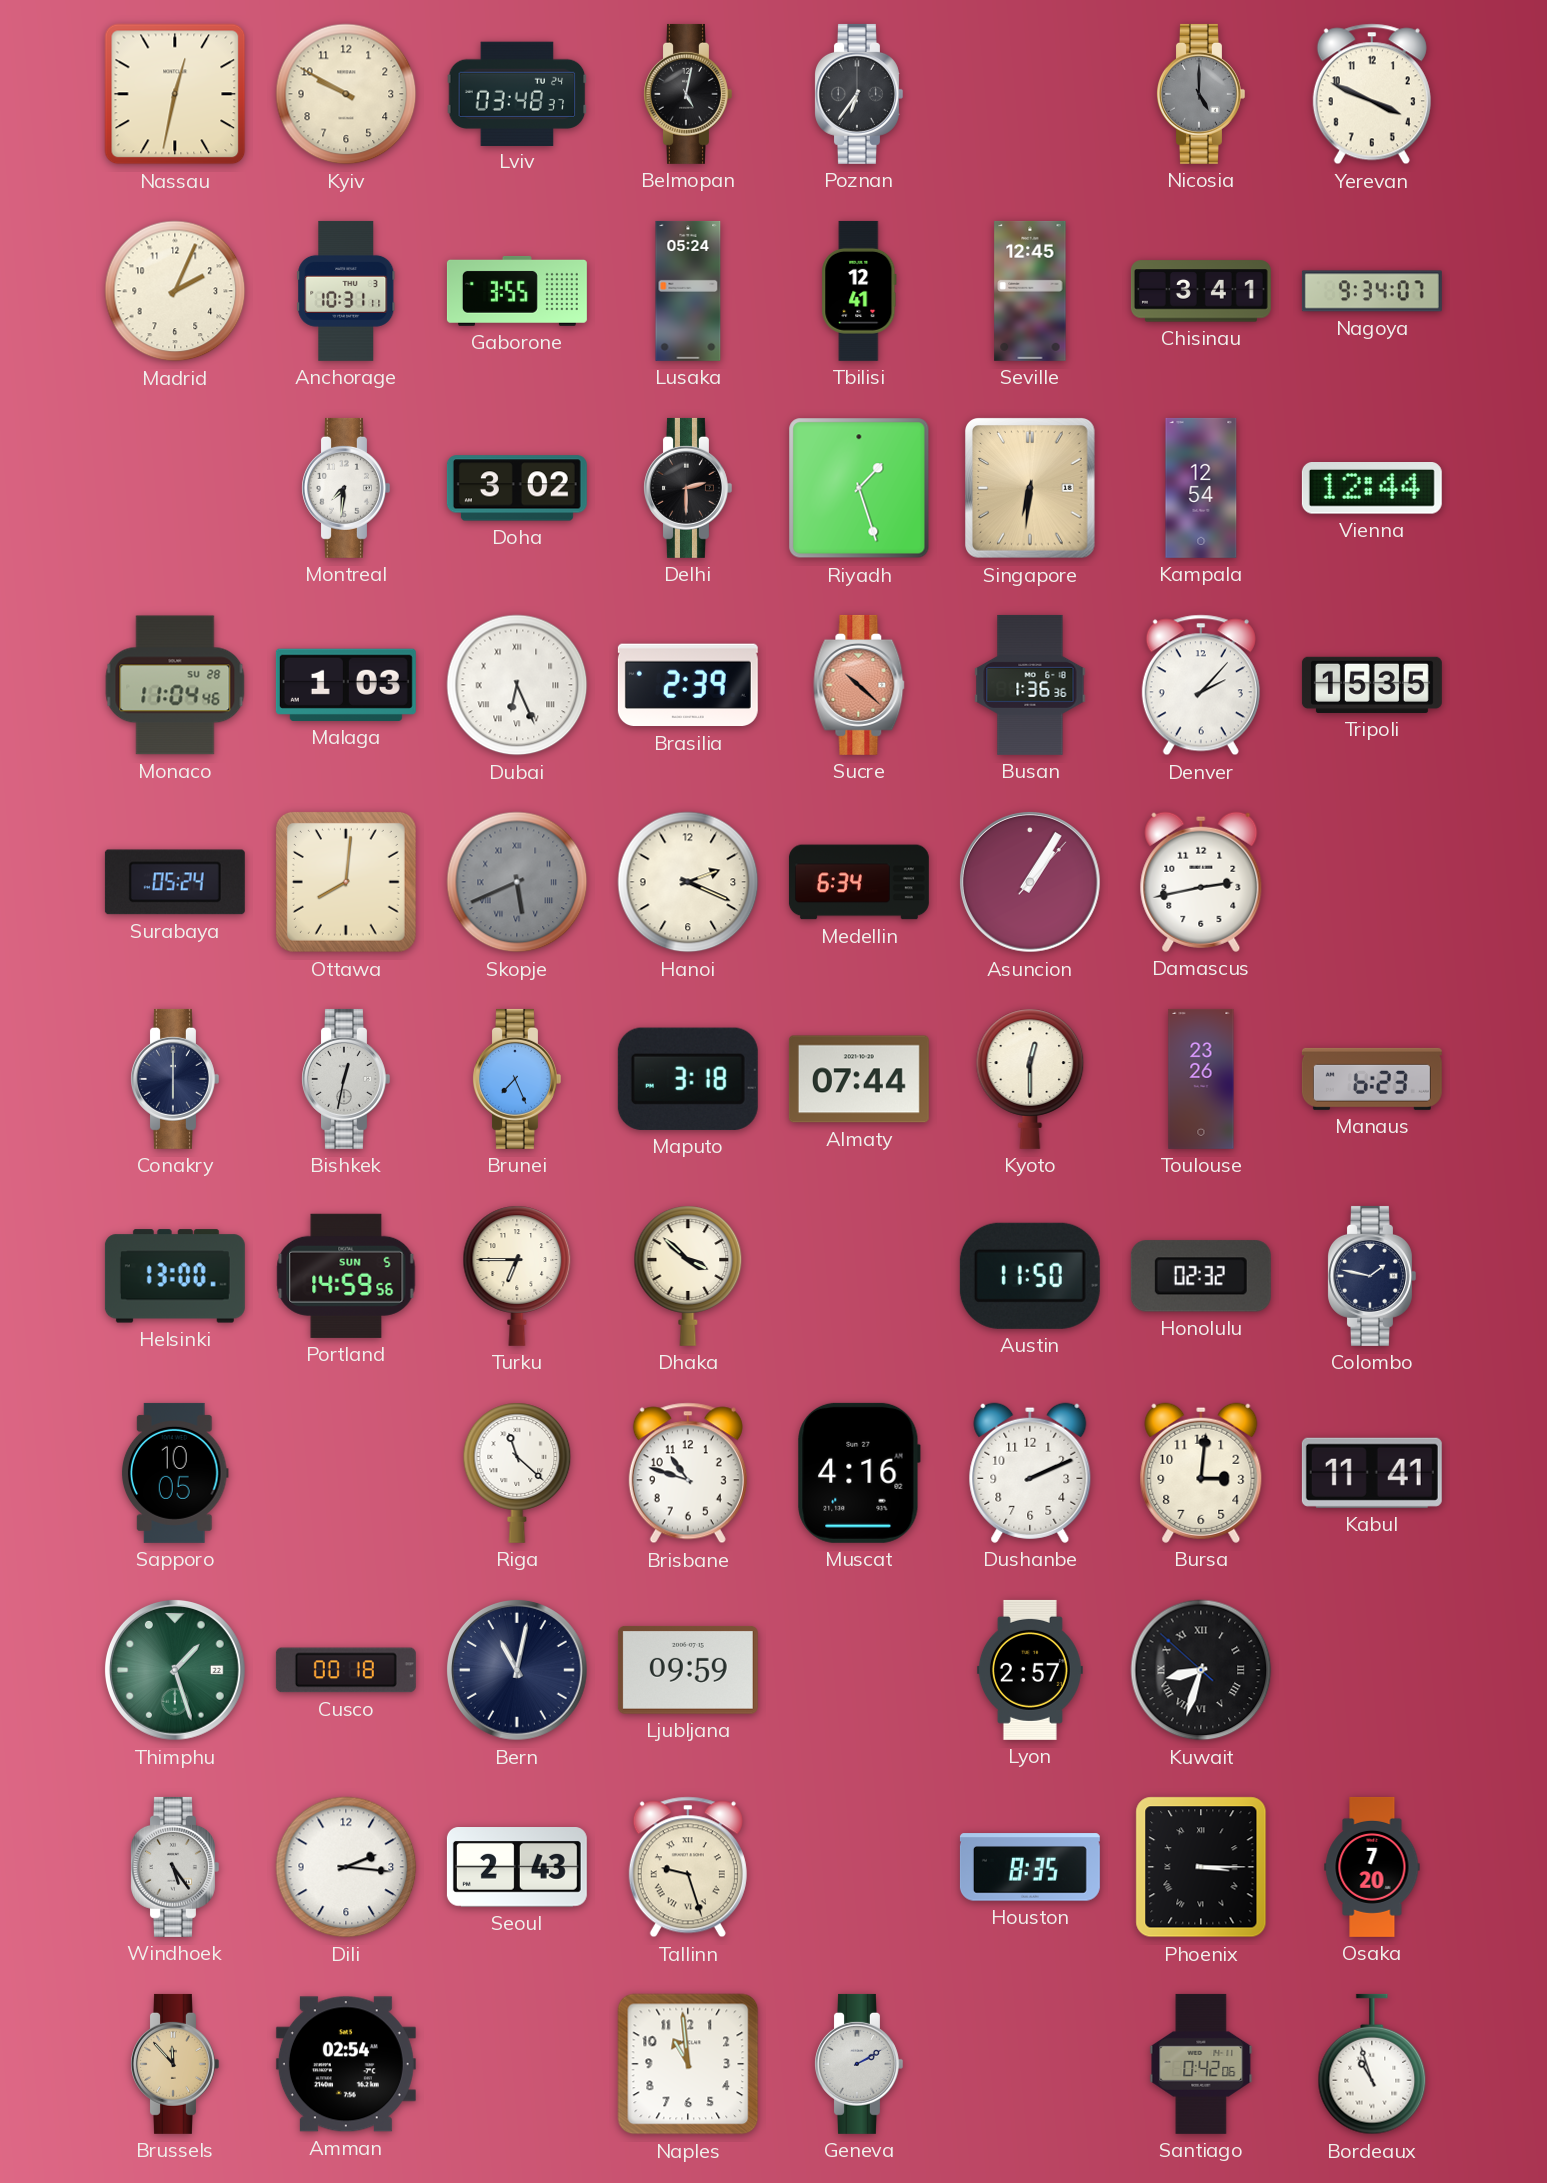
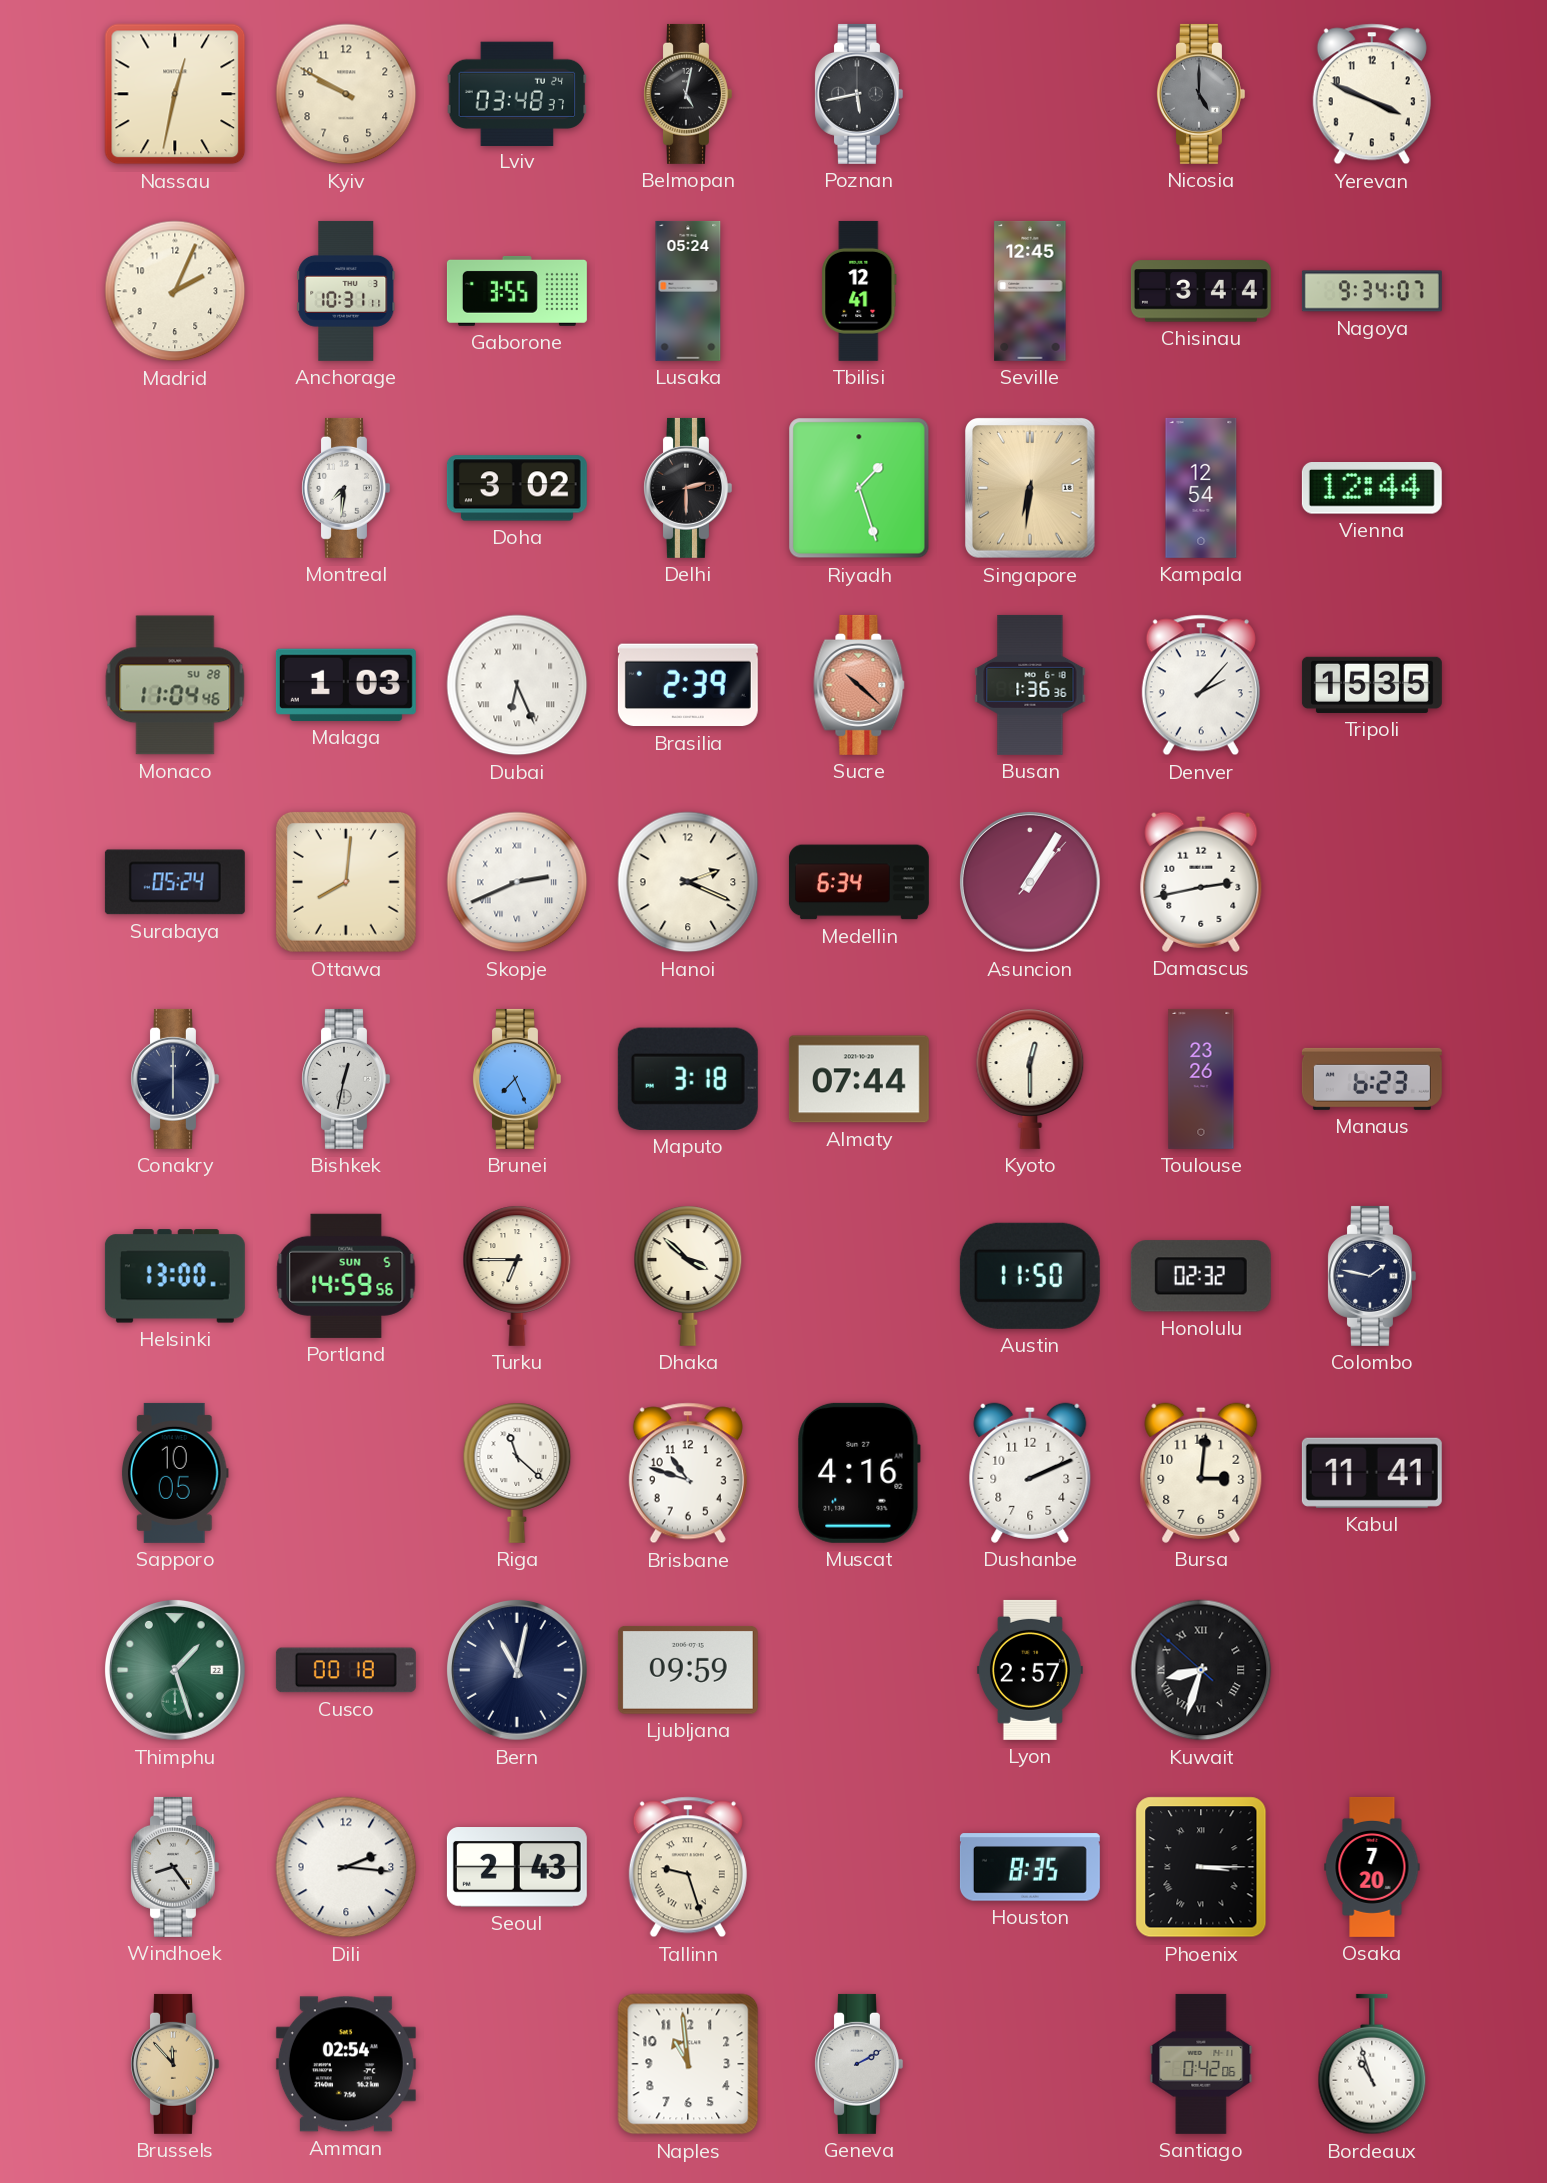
Poznan: 6:36 -> 5:43 (859, 94)
Chisinau: 3:41 -> 3:44 (1201, 291)
Skopje: 5:41 -> 2:41 (517, 882)
Skopje dial: grey -> white (517, 882)
Windhoek: 5:24 -> 8:24 (175, 1867)
